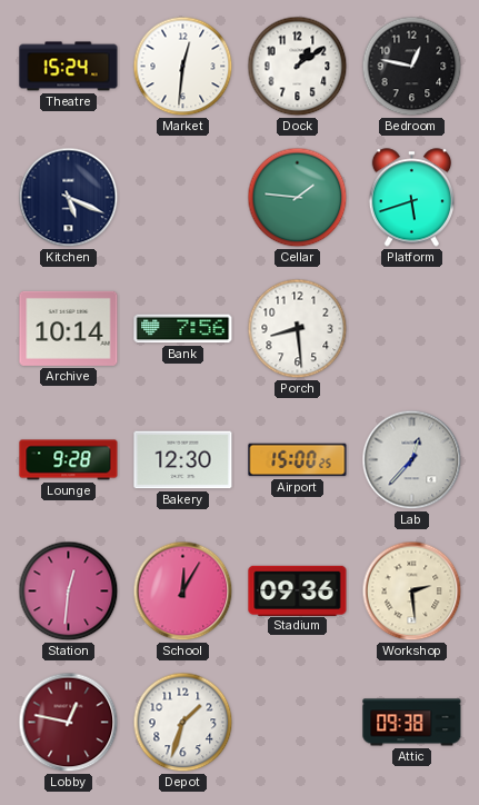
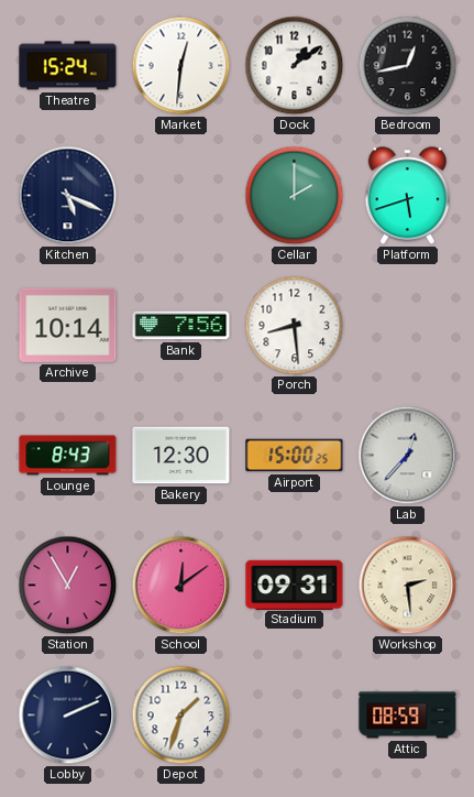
Bedroom: 12:47 -> 12:43 (408, 66)
Cellar: 1:46 -> 2:00 (295, 196)
Lounge: 9:28 -> 8:43 (68, 456)
Station: 12:31 -> 12:55 (68, 586)
School: 12:05 -> 12:09 (181, 586)
Stadium: 09:36 -> 09:31 (295, 585)
Lobby: 12:47 -> 2:11 (68, 716)
Lobby dial: burgundy -> navy (68, 716)
Attic: 09:38 -> 08:59 (408, 716)
